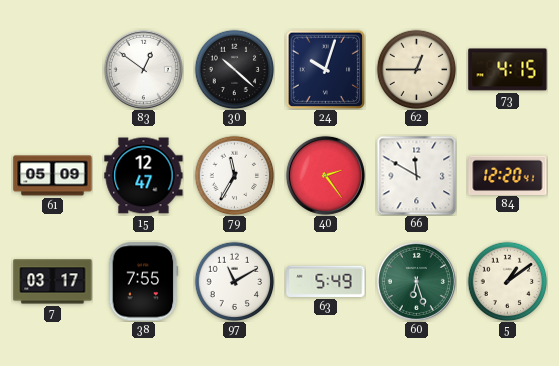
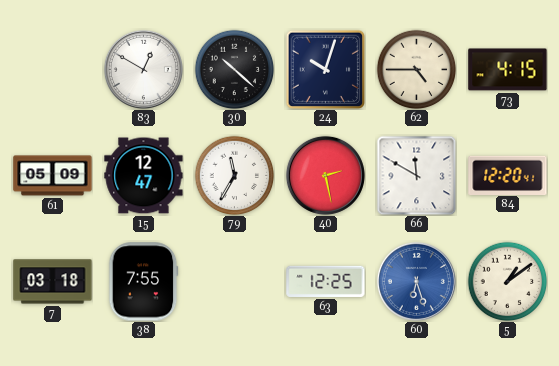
83: 12:51 -> 12:50 (143, 69)
62: 12:45 -> 4:45 (416, 69)
40: 2:24 -> 2:28 (325, 175)
7: 03:17 -> 03:18 (53, 282)
97: 11:10 -> none (234, 281)
63: 5:49 -> 12:25 (326, 281)
60 dial: green -> blue (416, 281)
